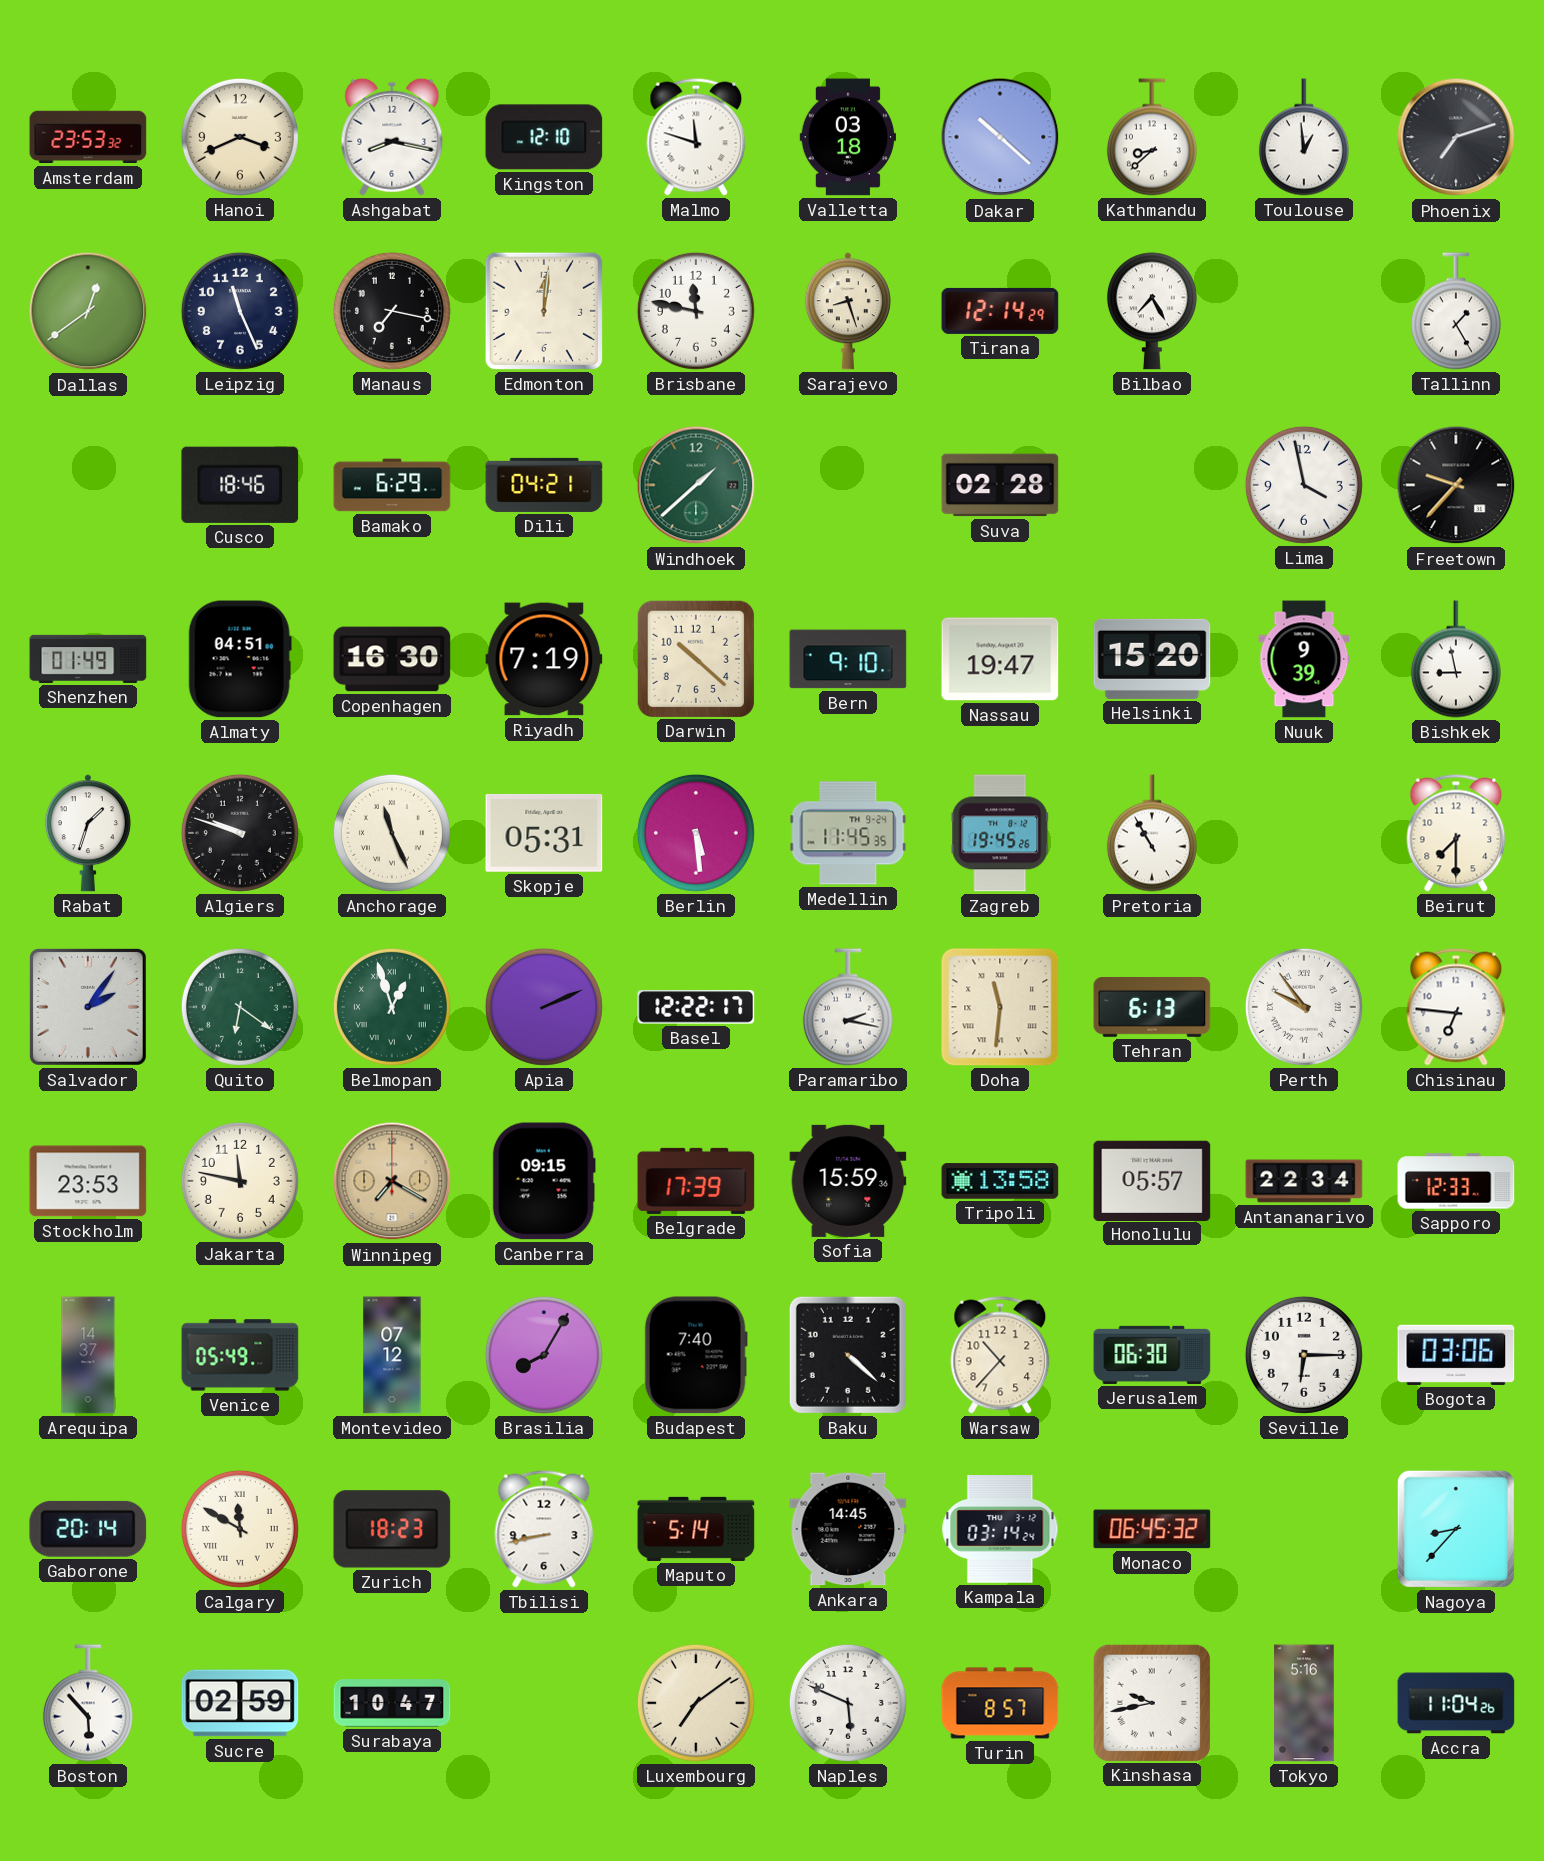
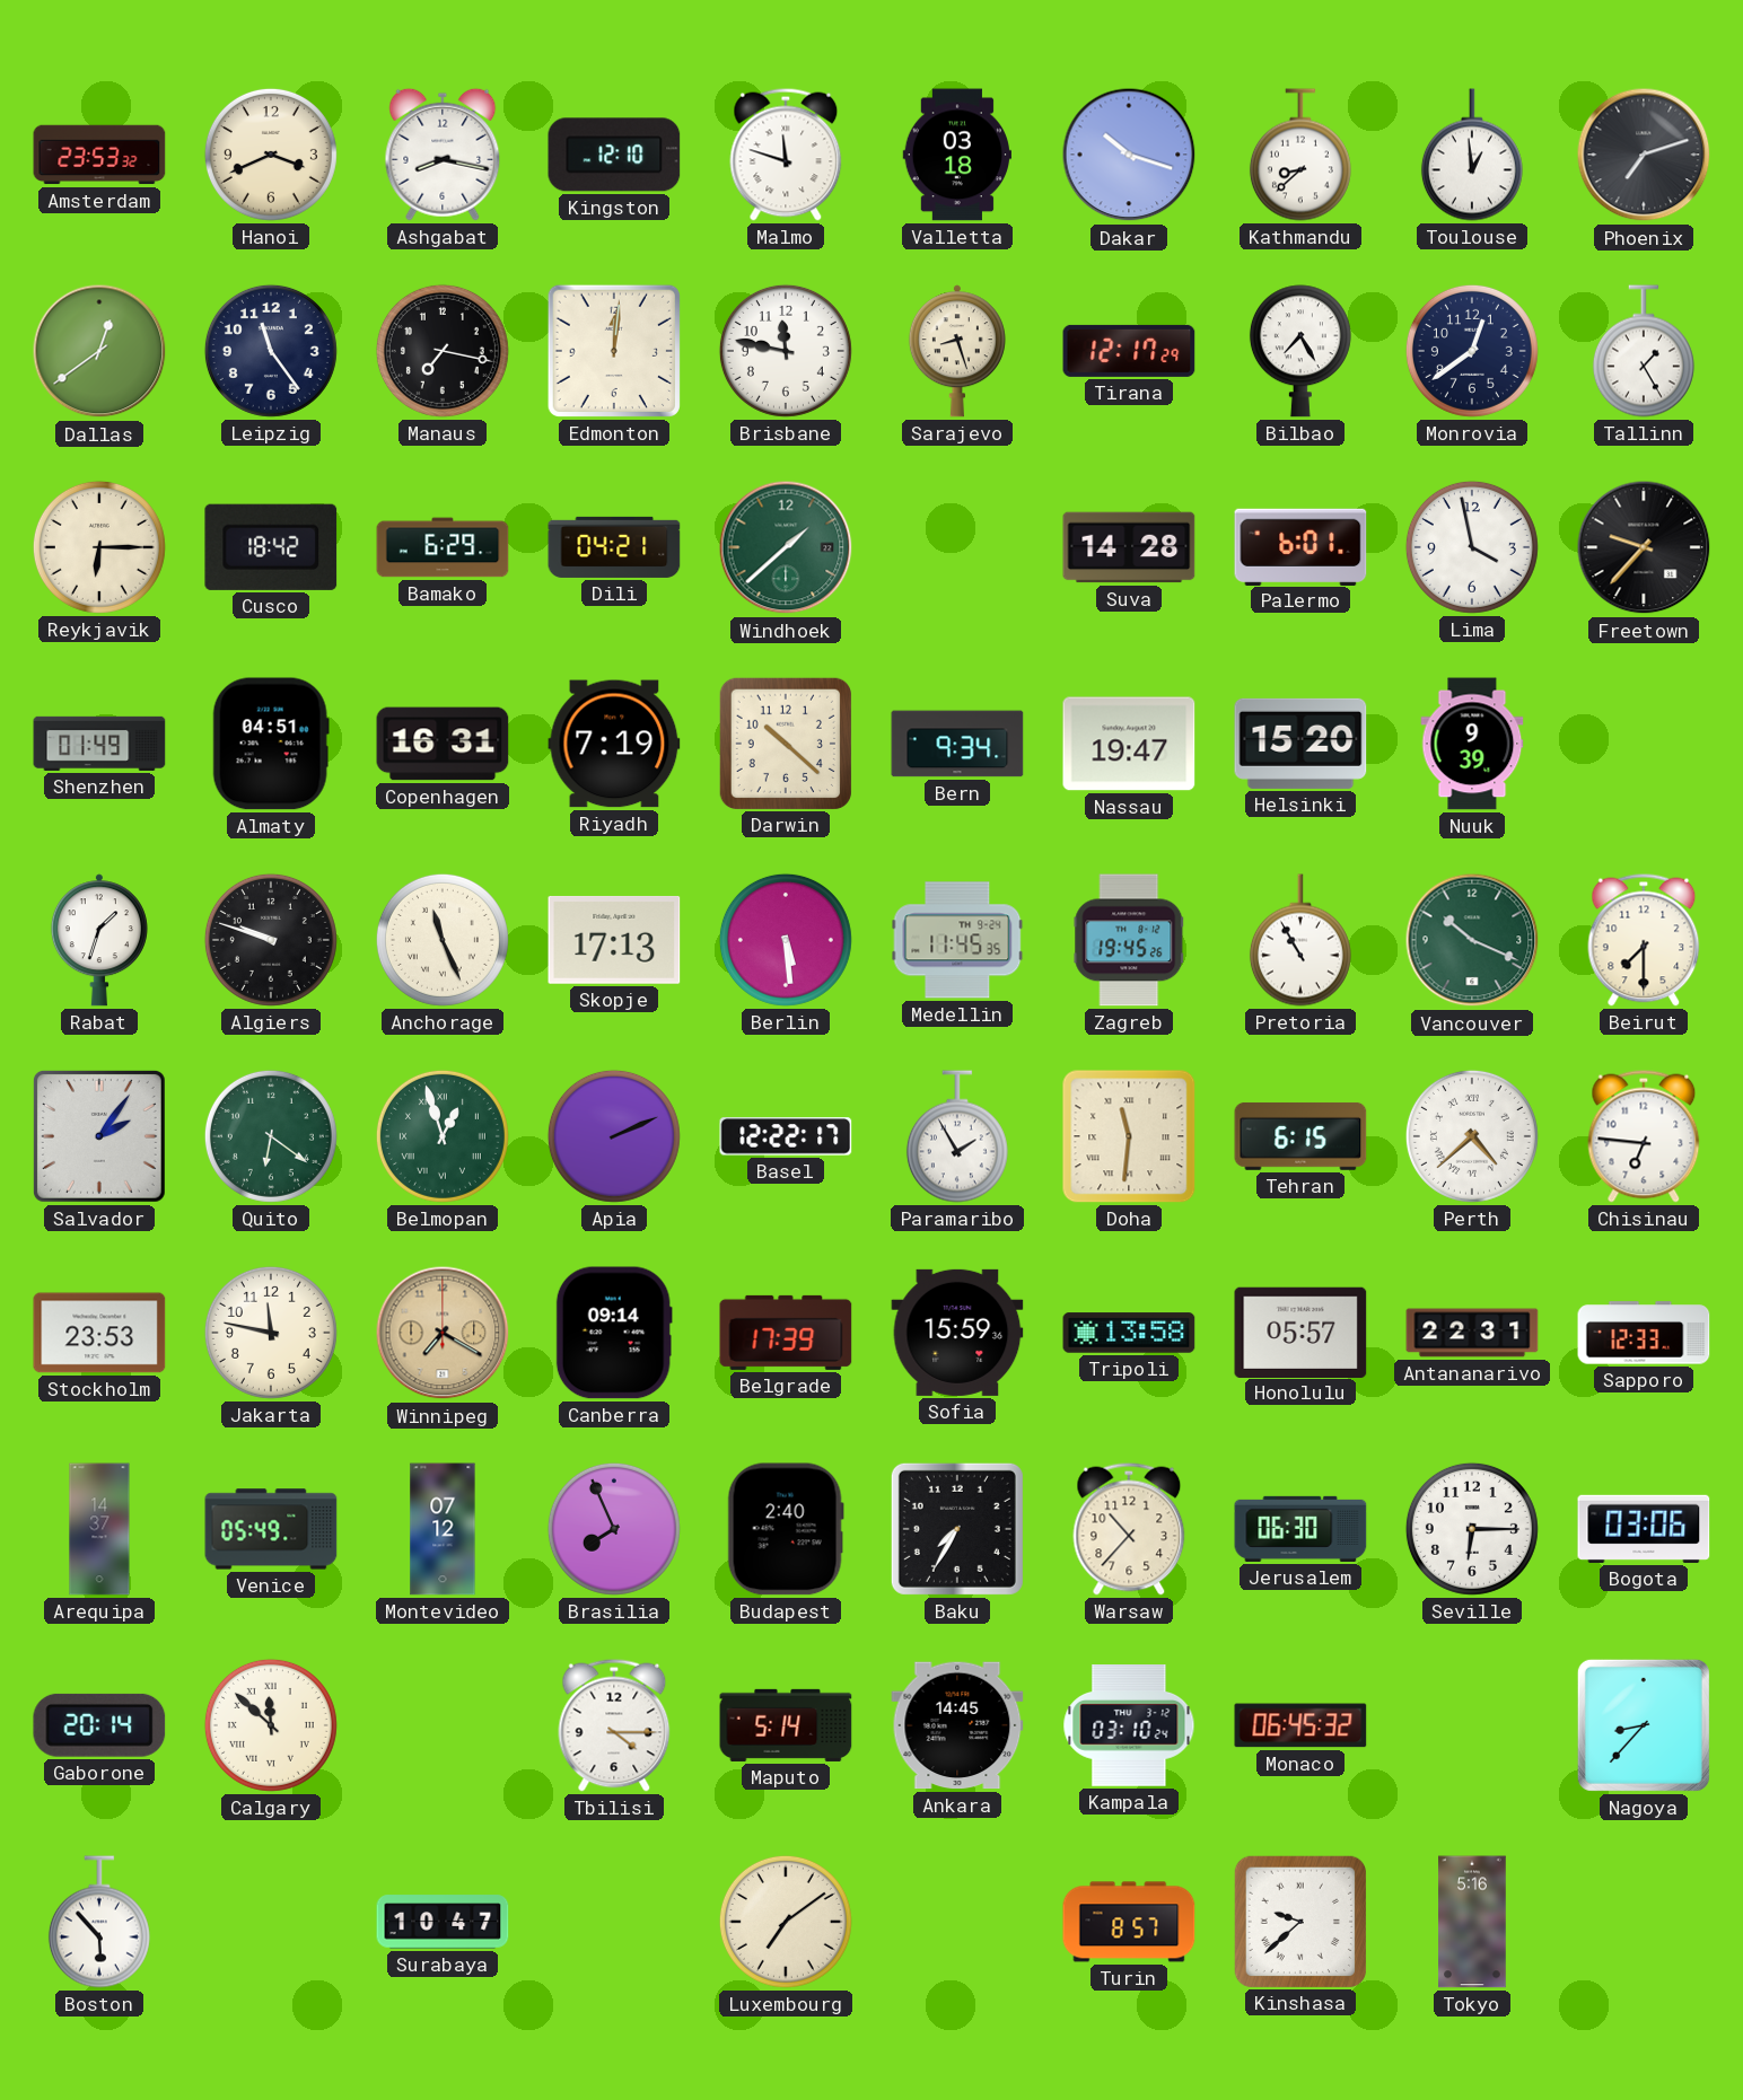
Dakar: 10:22 -> 10:18 (1129, 155)
Leipzig: 11:26 -> 11:24 (271, 351)
Tirana: 12:14 -> 12:17 (1129, 351)
Monrovia: none -> 12:39 (1472, 351)
Reykjavik: none -> 6:15 (99, 547)
Cusco: 18:46 -> 18:42 (271, 547)
Suva: 02:28 -> 14:28 (1129, 547)
Palermo: none -> 6:01 (1300, 546)
Copenhagen: 16:30 -> 16:31 (443, 744)
Bern: 9:10 -> 9:34 (957, 744)
Bishkek: 8:58 -> none (1456, 659)
Skopje: 05:31 -> 17:13 (614, 940)
Vancouver: none -> 10:19 (1472, 940)
Paramaribo: 2:17 -> 1:55 (957, 1136)
Tehran: 6:13 -> 6:15 (1300, 1136)
Perth: 9:54 -> 4:38 (1472, 1136)
Canberra: 09:15 -> 09:14 (614, 1333)
Antananarivo: 22:34 -> 22:31 (1472, 1333)
Brasilia: 8:05 -> 7:56 (614, 1529)
Budapest: 7:40 -> 2:40 (786, 1529)
Baku: 4:22 -> 7:35 (957, 1529)
Calgary: 11:50 -> 11:52 (271, 1725)
Zurich: 18:23 -> none (392, 1529)
Tbilisi: 8:43 -> 4:15 (614, 1725)
Kampala: 03:14 -> 03:10 (1129, 1726)
Sucre: 02:59 -> none (240, 1703)
Naples: 5:49 -> none (848, 1703)
Kinshasa: 9:43 -> 9:38 (1299, 1921)
Accra: 11:04 -> none (1456, 1703)
